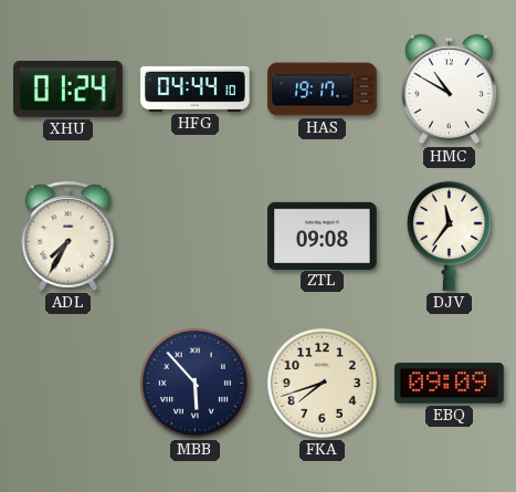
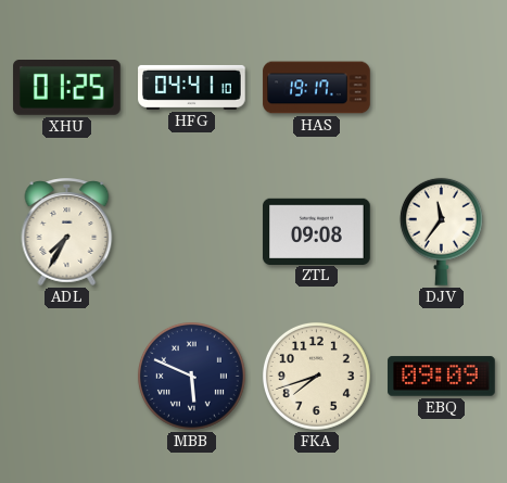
XHU: 01:24 -> 01:25 (67, 88)
HFG: 04:44 -> 04:41 (192, 87)
HMC: 10:50 -> none (449, 90)
MBB: 5:53 -> 5:49 (191, 376)
